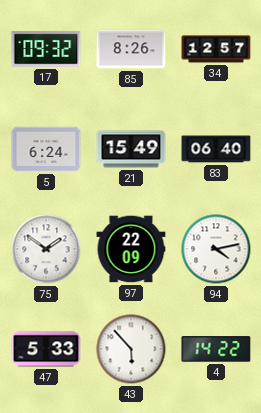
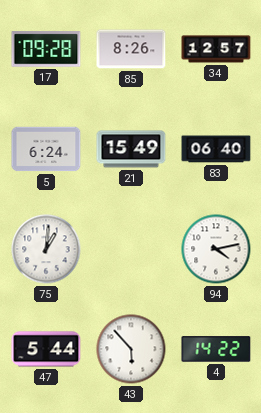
17: 09:32 -> 09:28 (46, 49)
75: 1:51 -> 1:01 (46, 249)
97: 22:09 -> none (131, 249)
47: 5:33 -> 5:44 (46, 349)
